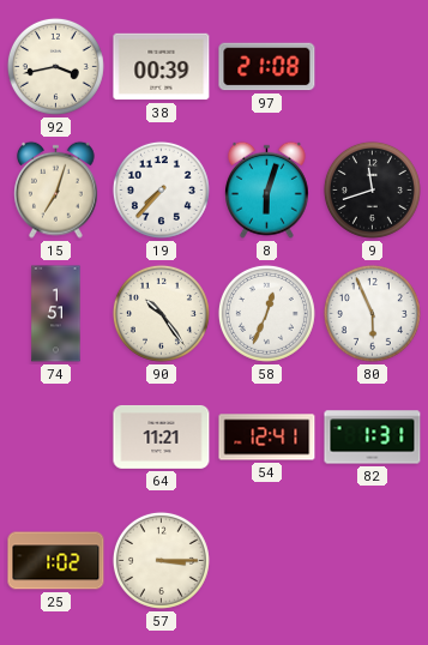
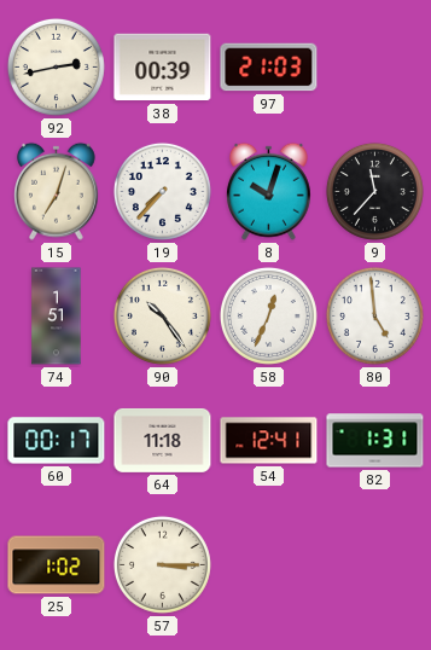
92: 3:43 -> 2:43 (56, 66)
97: 21:08 -> 21:03 (269, 68)
8: 6:03 -> 10:03 (269, 191)
9: 11:42 -> 11:37 (374, 191)
80: 5:56 -> 4:59 (374, 315)
60: none -> 00:17 (57, 441)
64: 11:21 -> 11:18 (163, 440)
